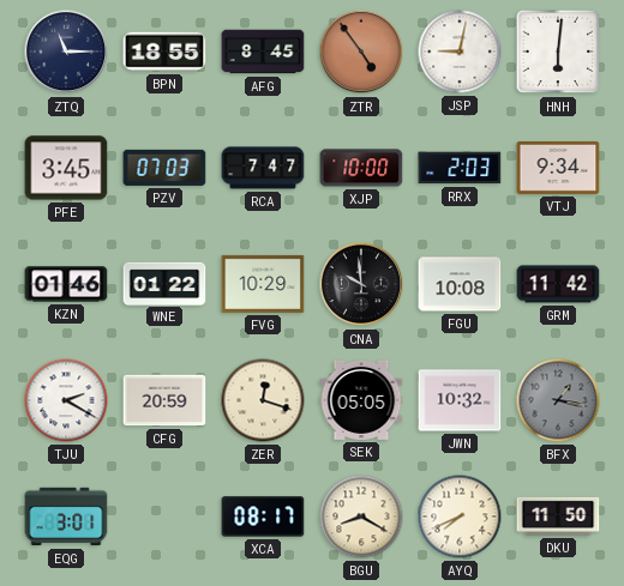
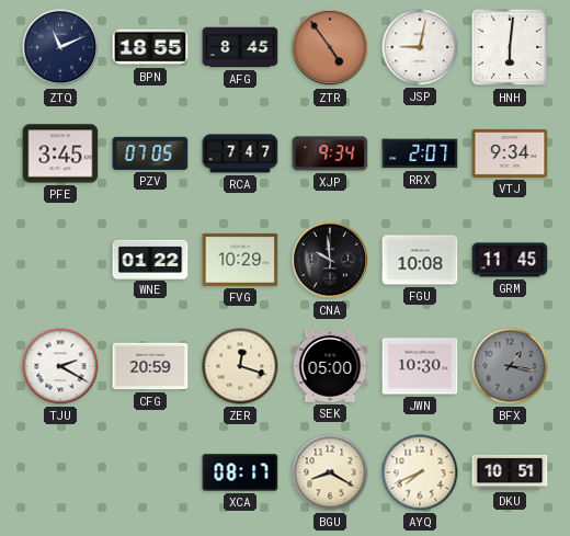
ZTQ: 11:15 -> 11:11 (60, 47)
PZV: 07:03 -> 07:05 (150, 153)
XJP: 10:00 -> 9:34 (330, 153)
RRX: 2:03 -> 2:07 (420, 153)
KZN: 01:46 -> none (66, 284)
GRM: 11:42 -> 11:45 (510, 260)
SEK: 05:05 -> 05:00 (330, 366)
JWN: 10:32 -> 10:30 (420, 366)
EQG: 3:01 -> none (66, 516)
DKU: 11:50 -> 10:51 (510, 472)
